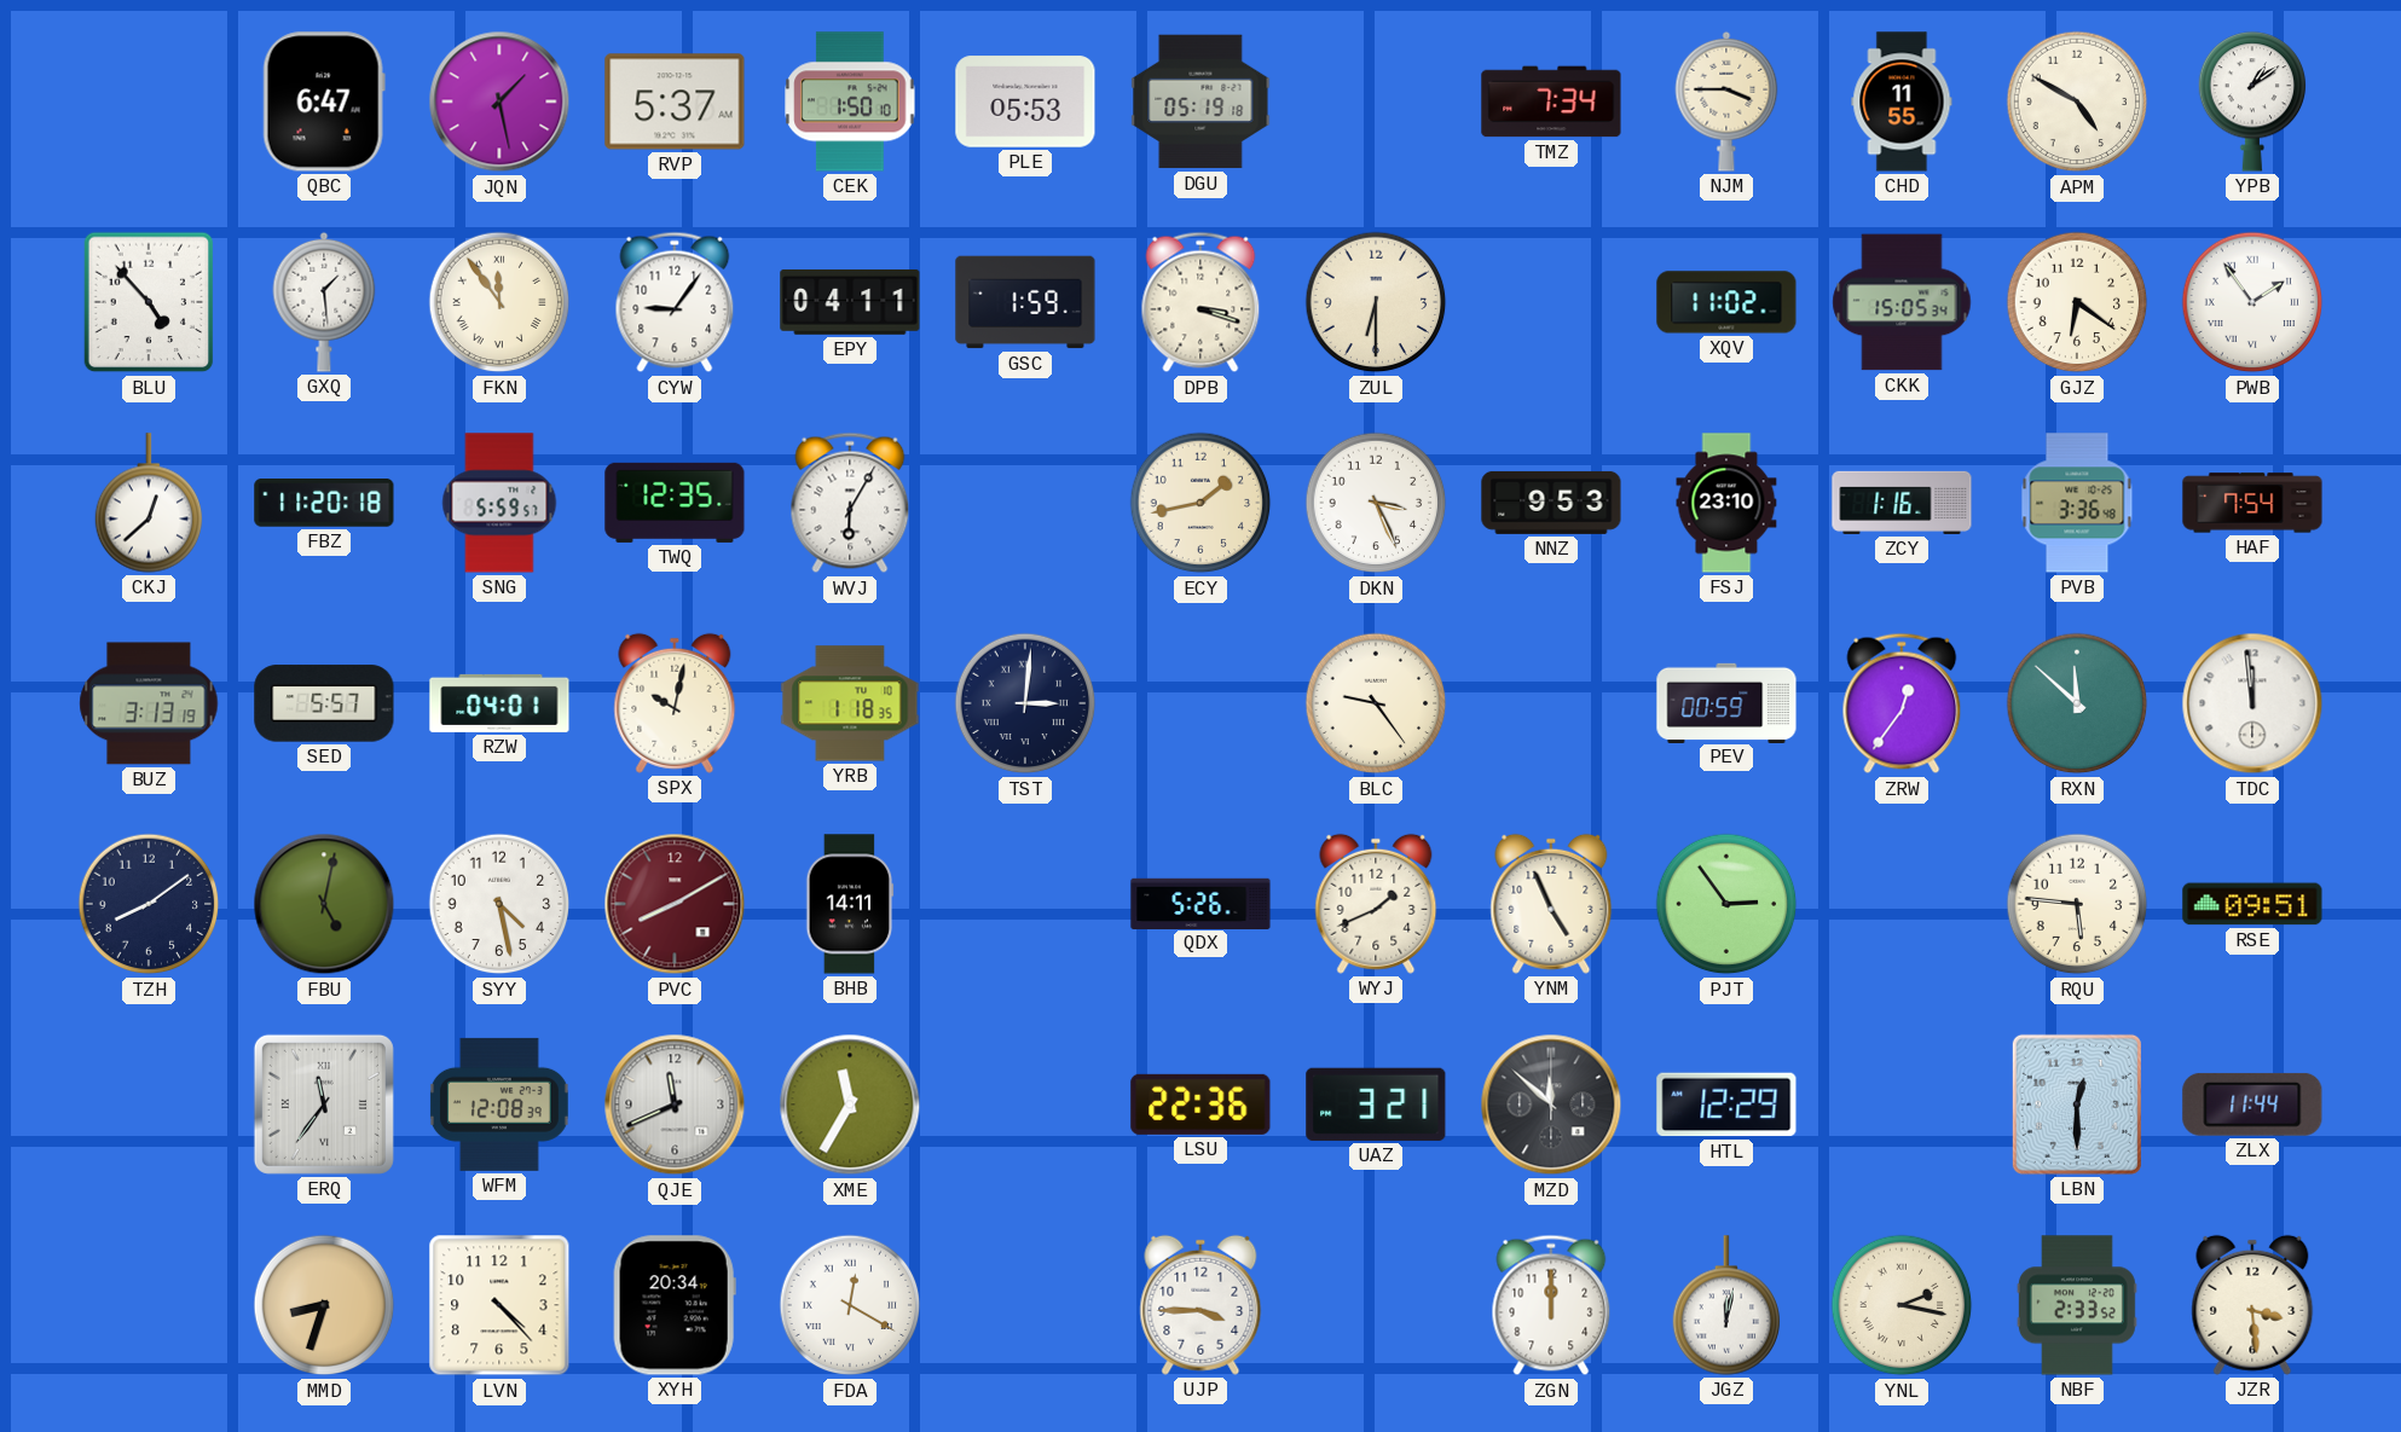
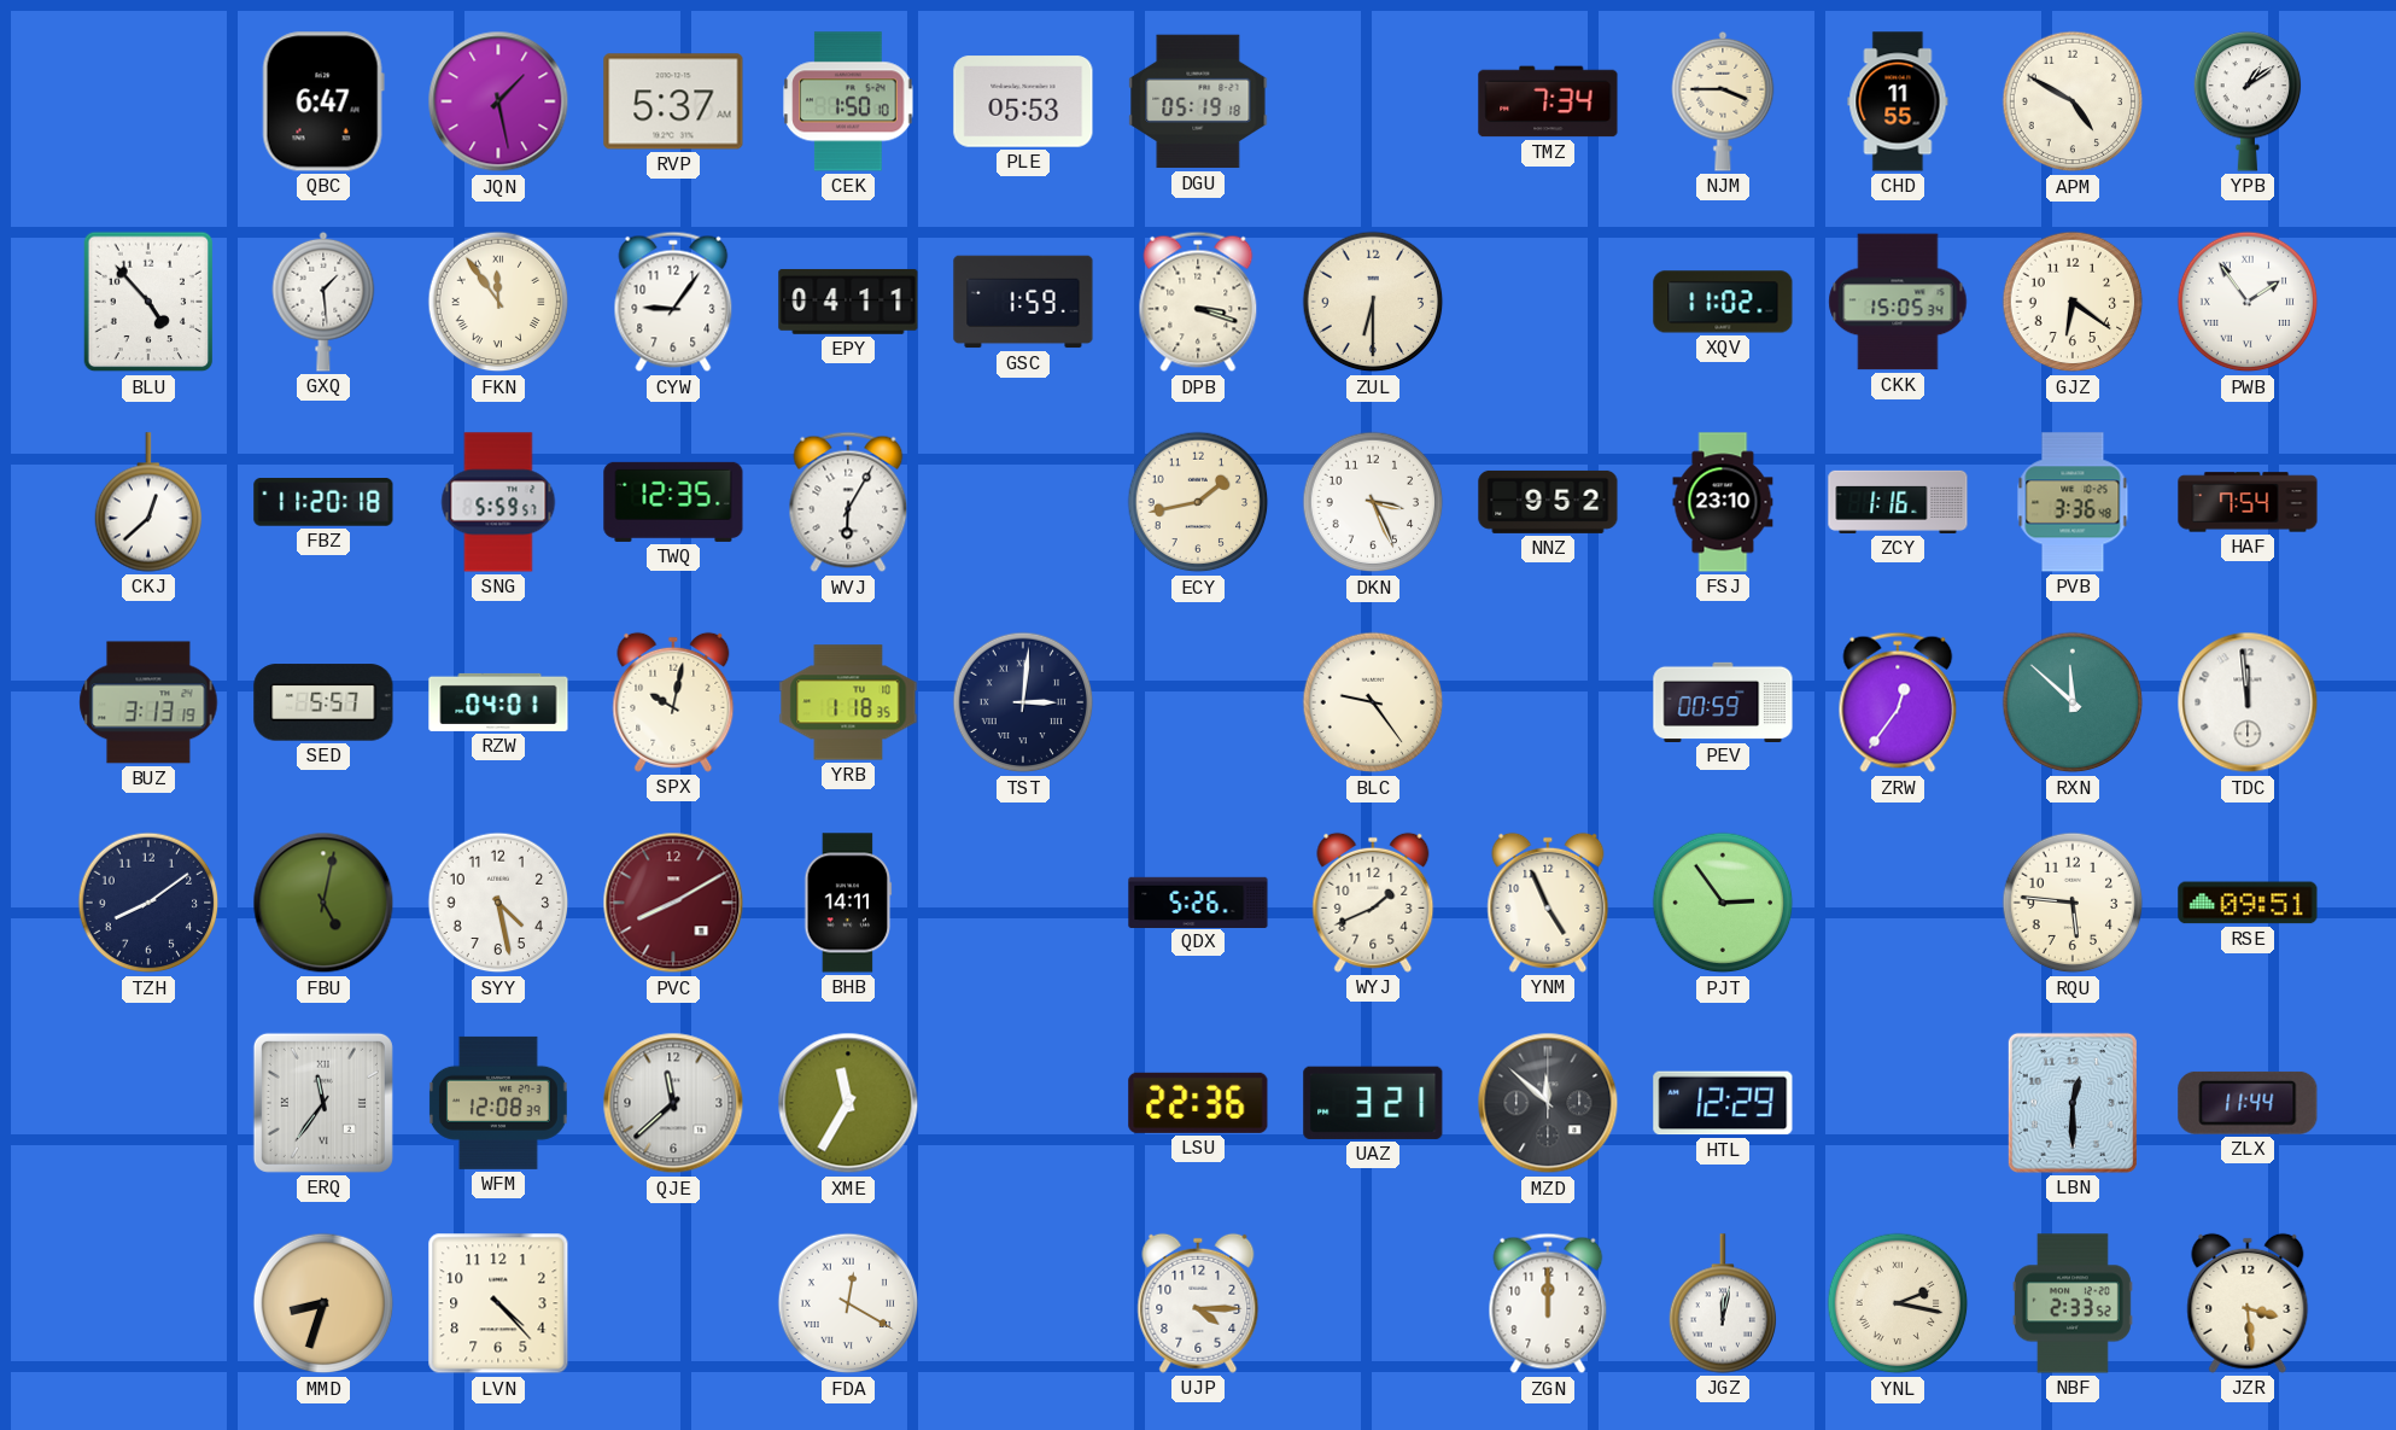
NNZ: 9:53 -> 9:52 (1548, 502)
QJE: 11:41 -> 11:38 (673, 1103)
XYH: 20:34 -> none (675, 1305)
UJP: 3:45 -> 4:15 (1198, 1303)
